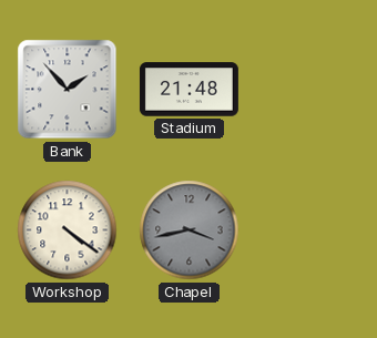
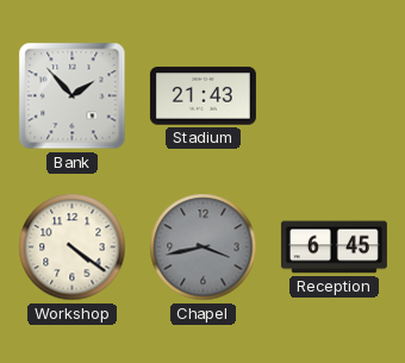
Stadium: 21:48 -> 21:43 (202, 96)
Reception: none -> 6:45 (334, 248)
